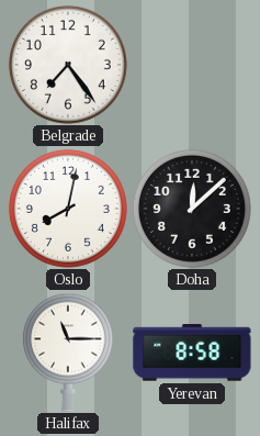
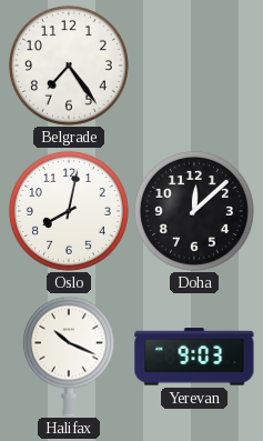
Halifax: 11:15 -> 10:19 (69, 357)
Yerevan: 8:58 -> 9:03 (194, 357)
